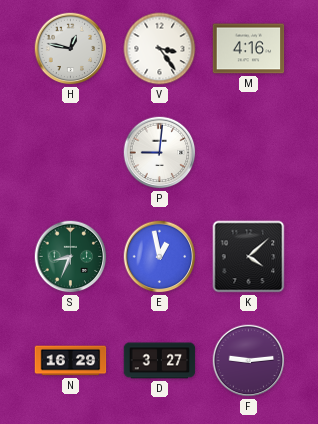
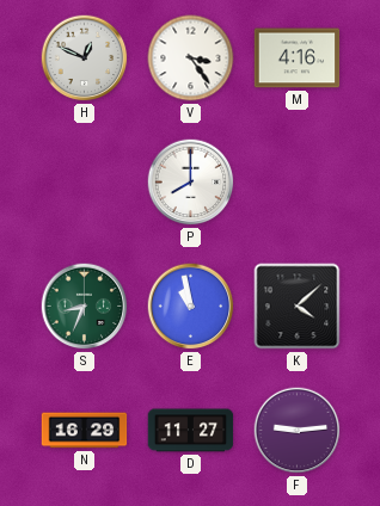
H: 12:47 -> 12:49 (85, 58)
P: 9:01 -> 8:00 (191, 183)
E: 12:58 -> 10:58 (191, 307)
D: 3:27 -> 11:27 (191, 431)
